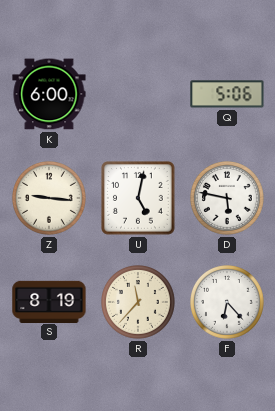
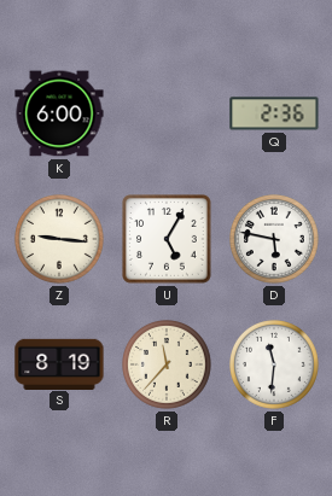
Q: 5:06 -> 2:36 (274, 113)
U: 5:02 -> 5:05 (168, 240)
F: 6:23 -> 11:31 (275, 366)
